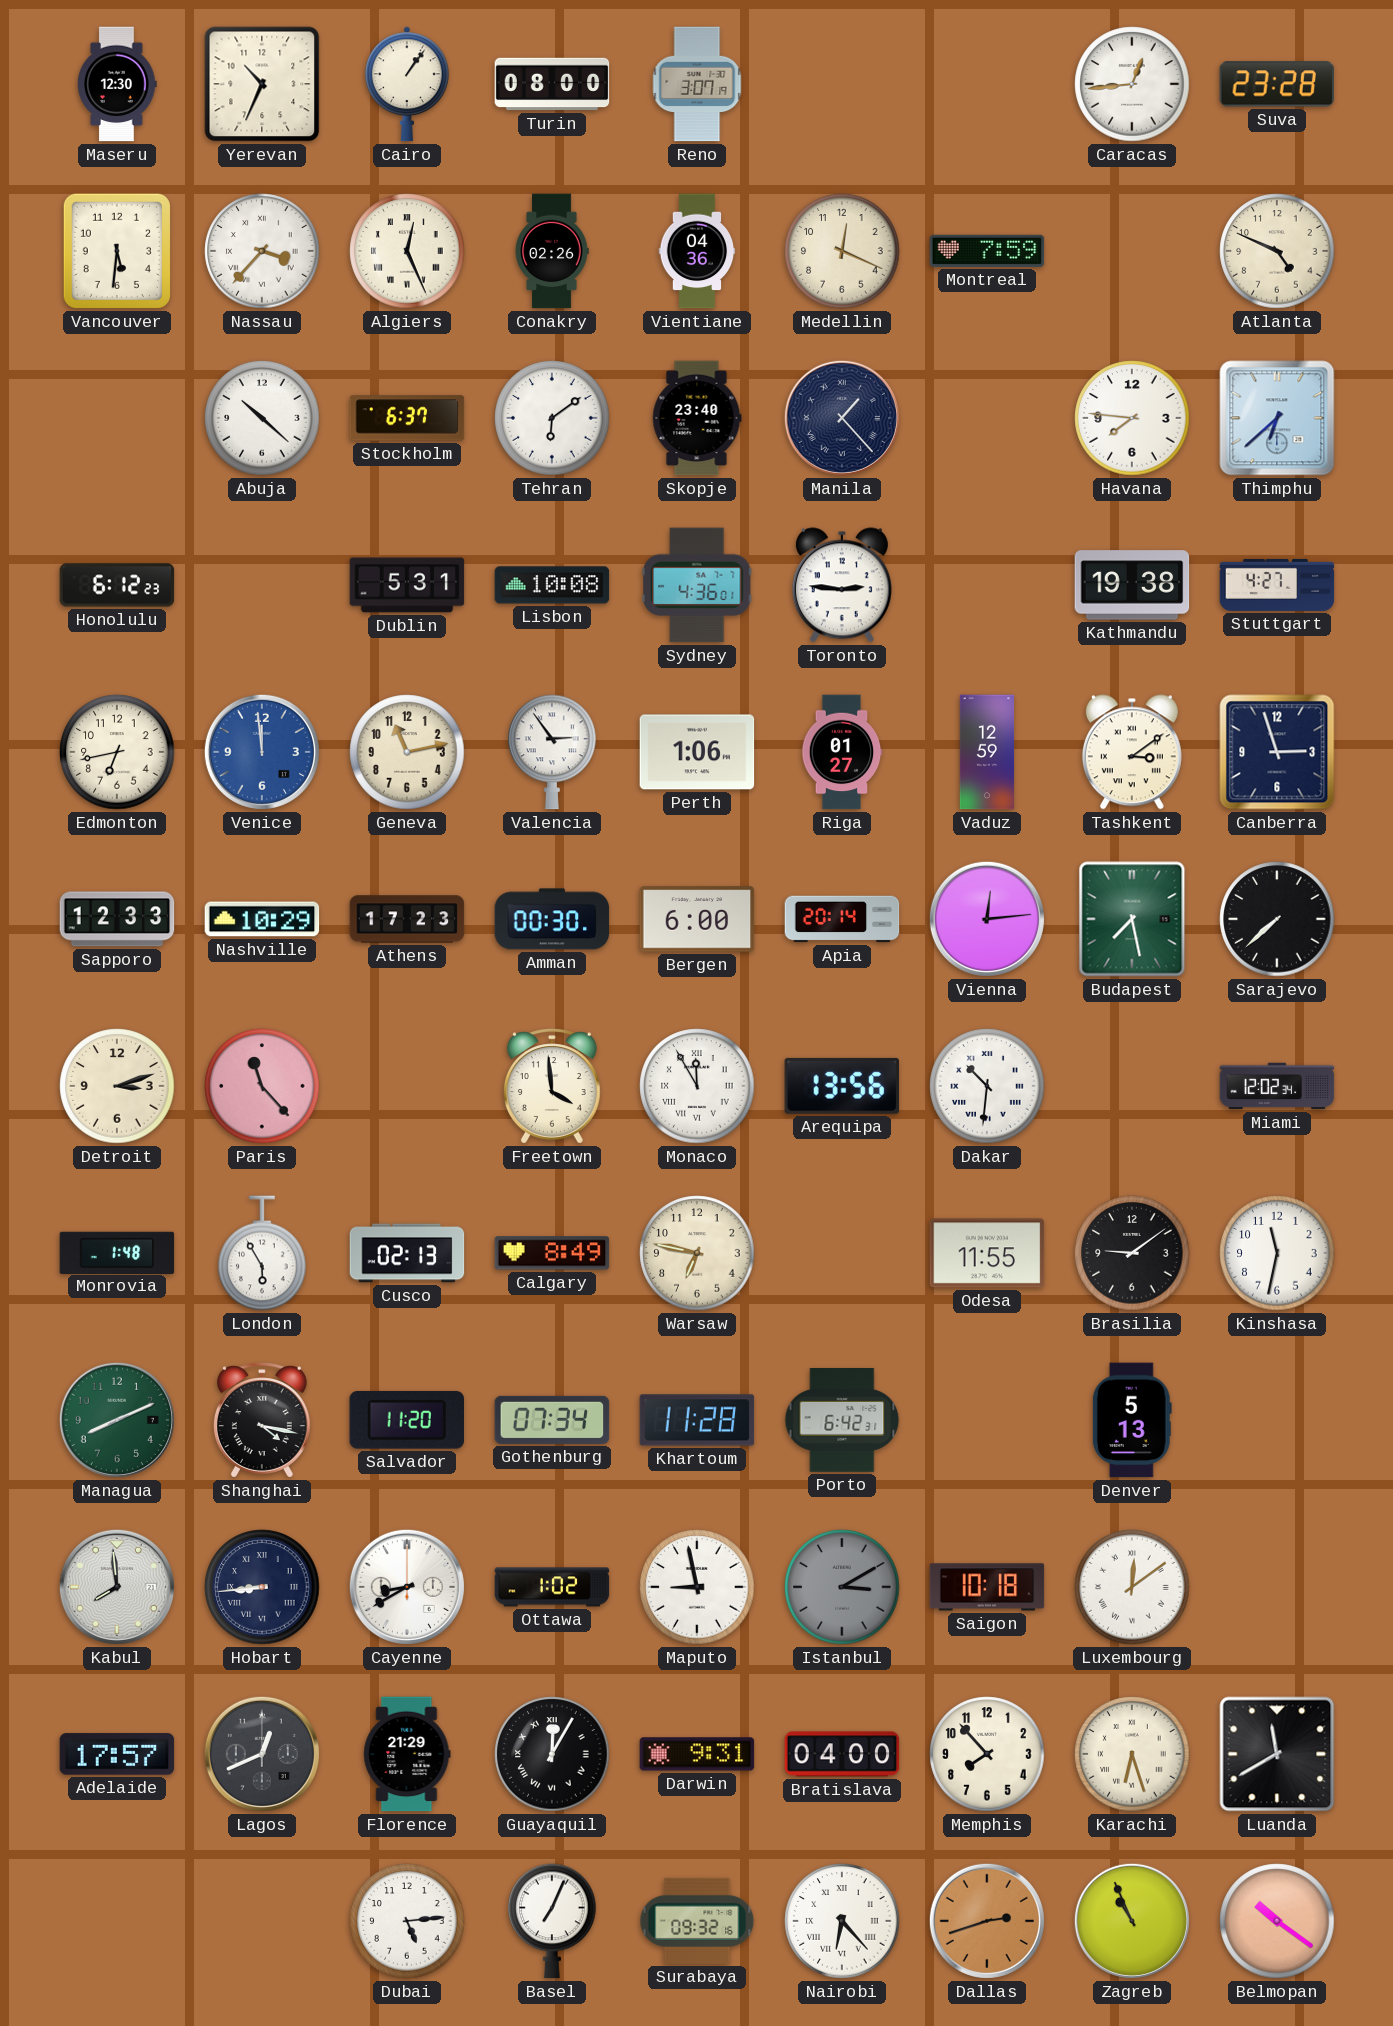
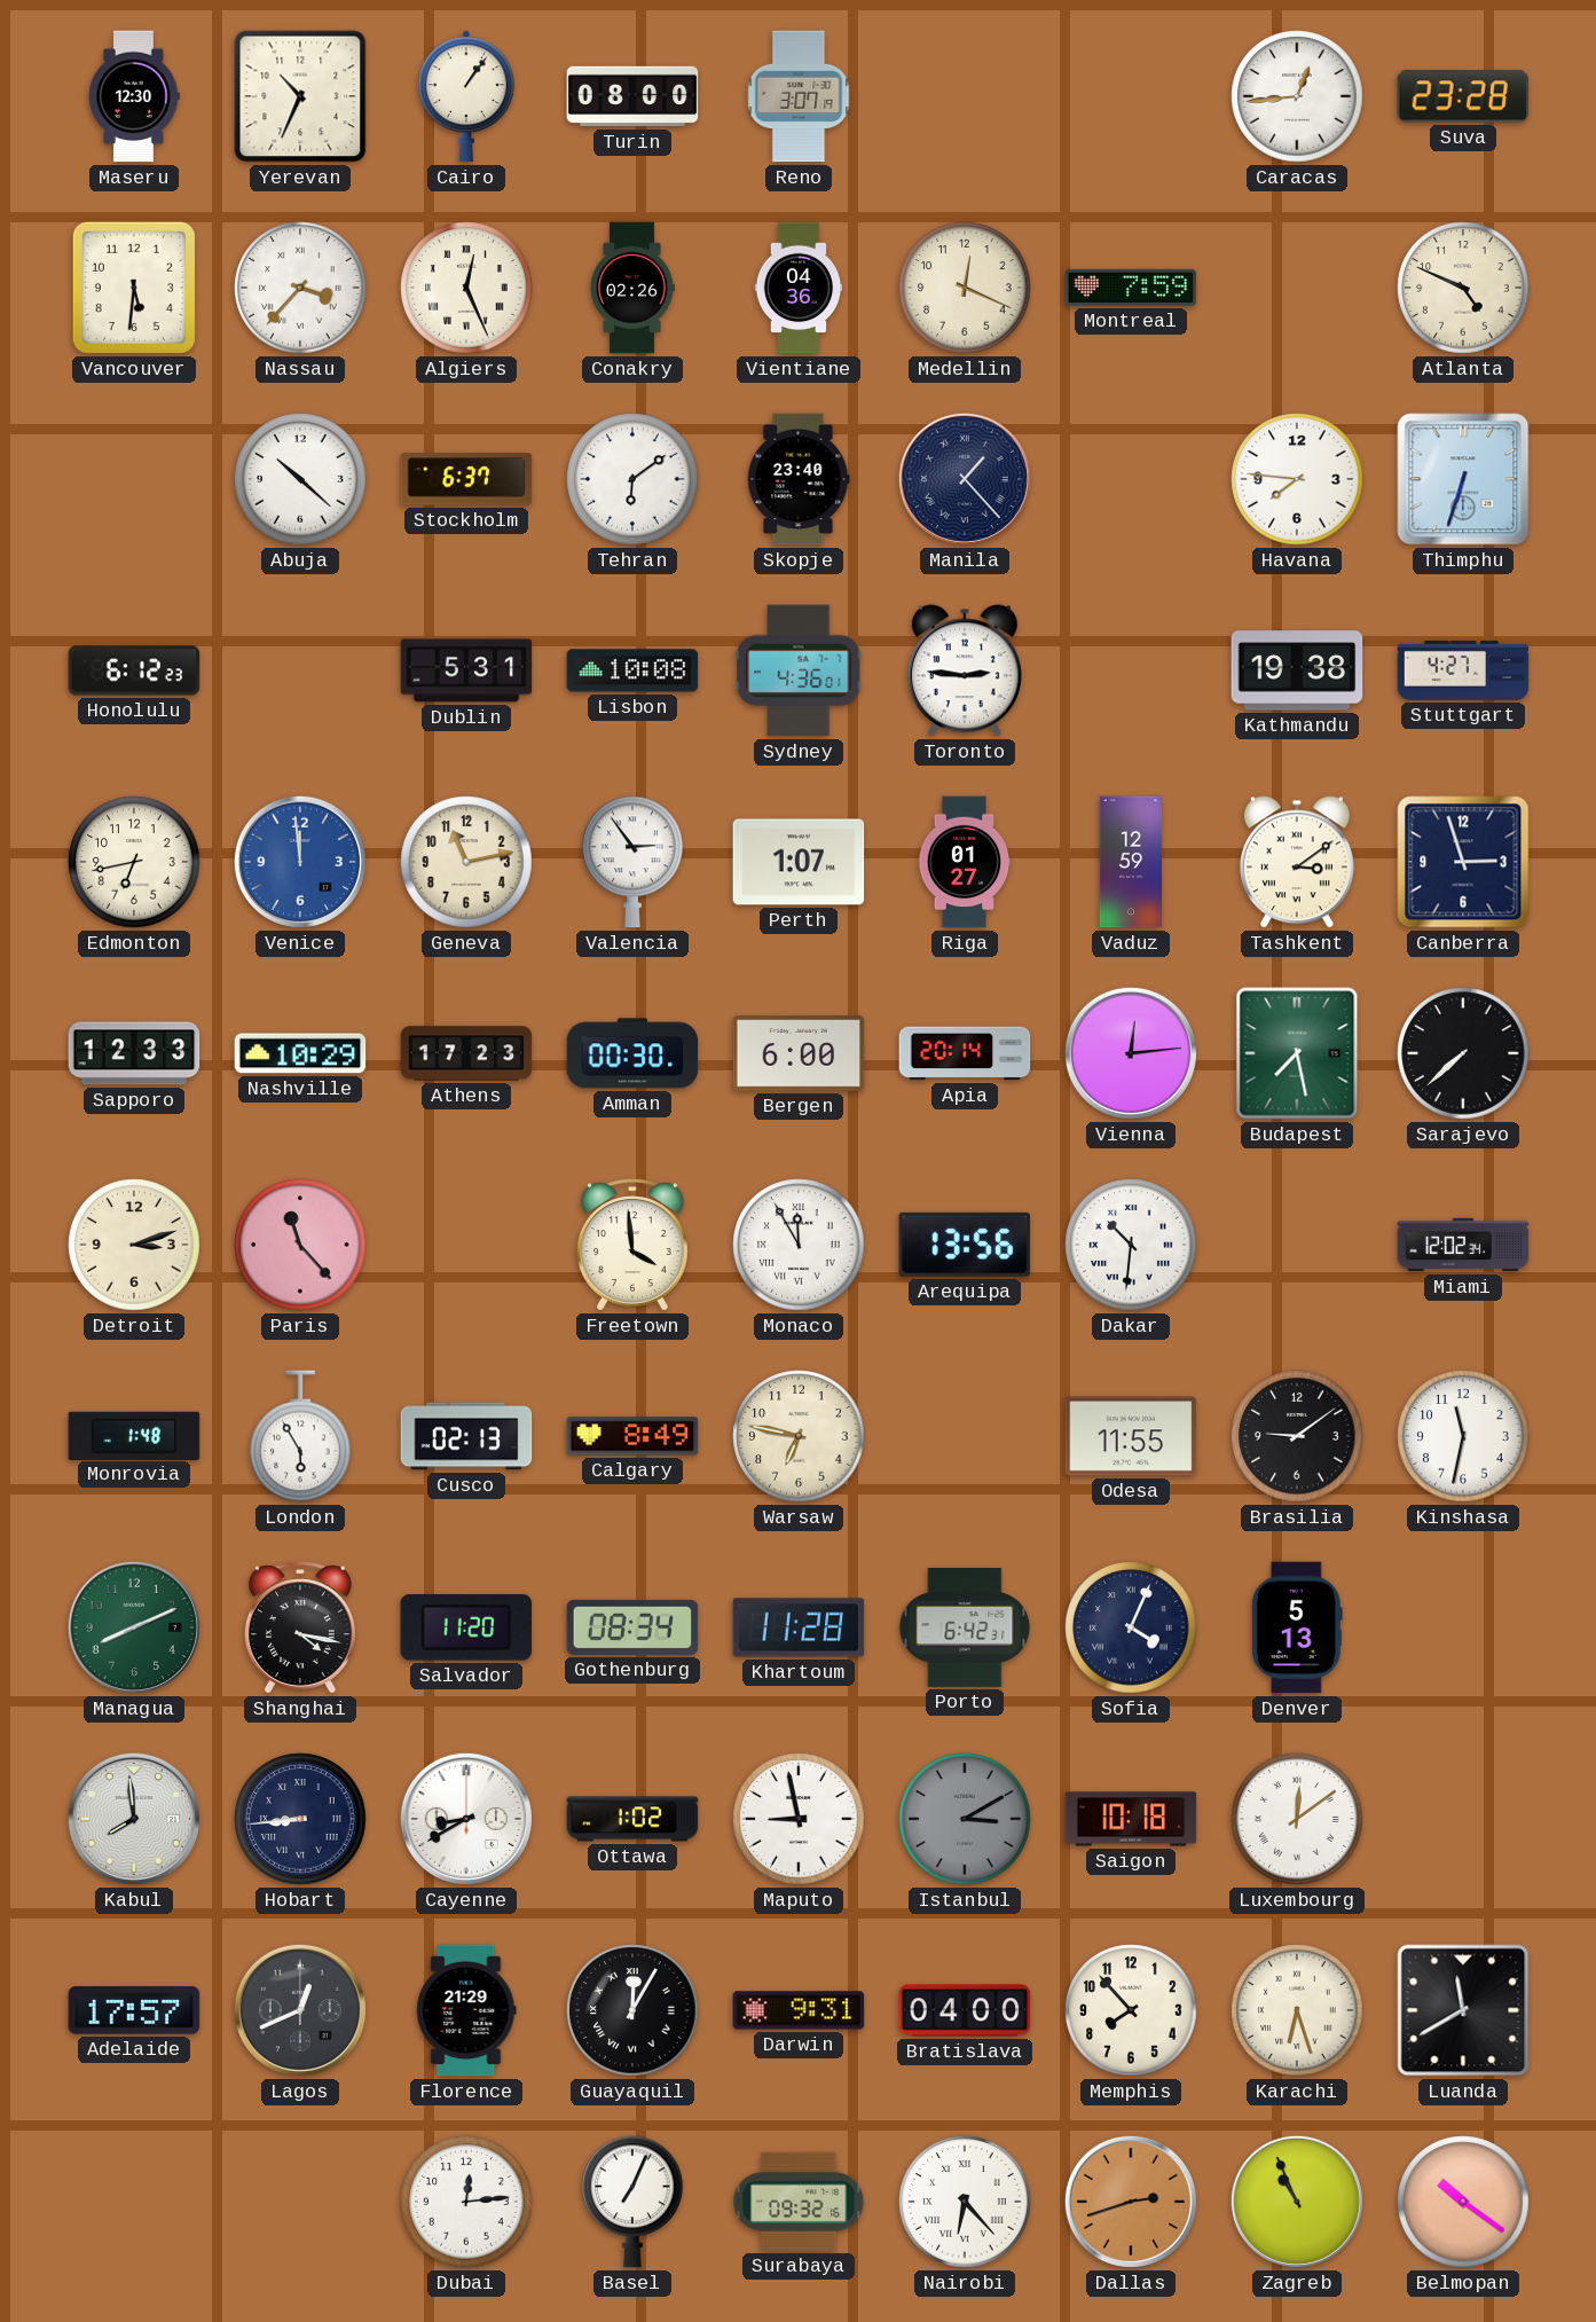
Thimphu: 6:38 -> 6:33 (1463, 479)
Perth: 1:06 -> 1:07 (799, 862)
Gothenburg: 07:34 -> 08:34 (632, 1627)
Sofia: none -> 4:04 (1131, 1627)
Dubai: 5:14 -> 12:14 (466, 2202)
